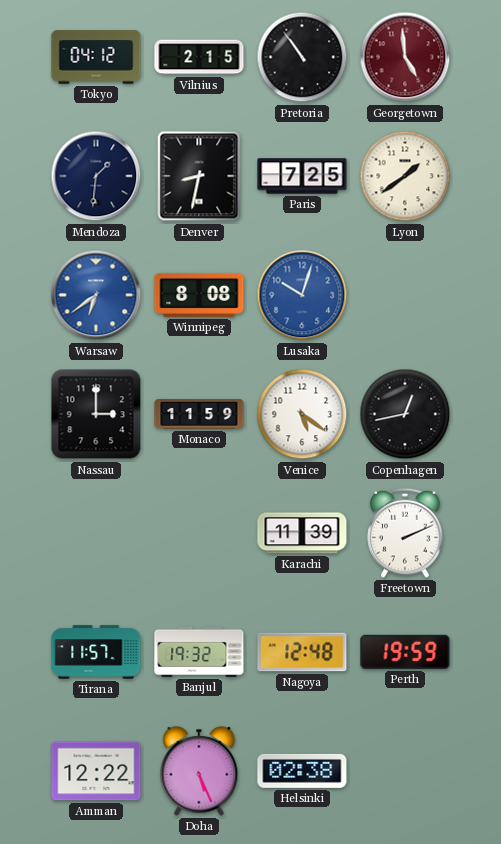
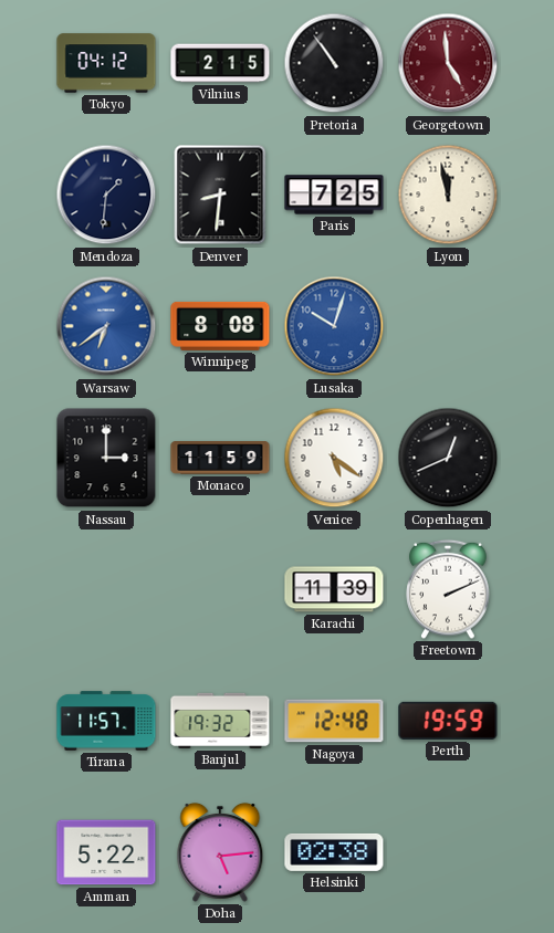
Denver: 8:32 -> 8:31 (220, 195)
Lyon: 1:39 -> 11:58 (448, 195)
Copenhagen: 12:43 -> 12:41 (448, 458)
Amman: 12:22 -> 5:22 (106, 852)
Doha: 5:26 -> 5:14 (220, 852)
